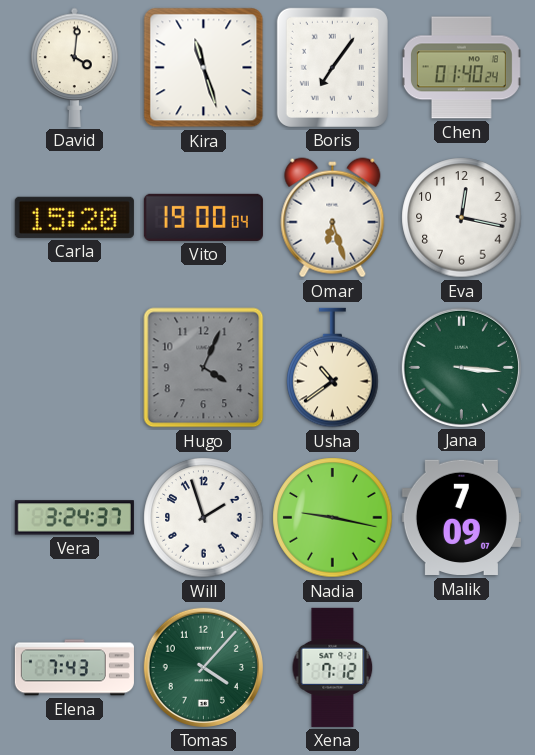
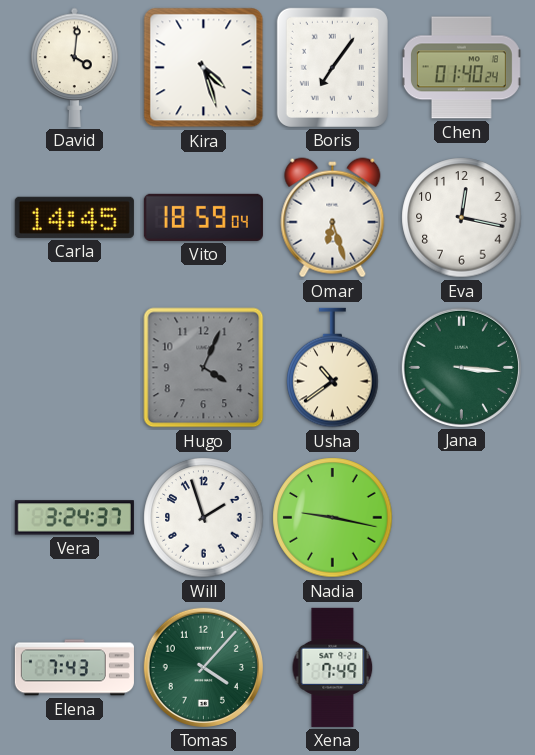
Kira: 11:27 -> 4:27 (204, 68)
Carla: 15:20 -> 14:45 (74, 217)
Vito: 19:00 -> 18:59 (203, 217)
Malik: 7:09 -> none (461, 518)
Xena: 7:12 -> 7:49 (333, 667)
